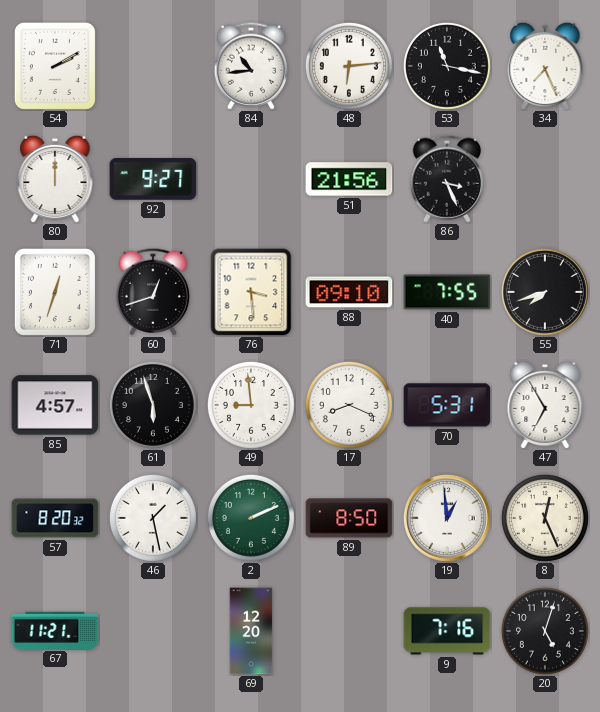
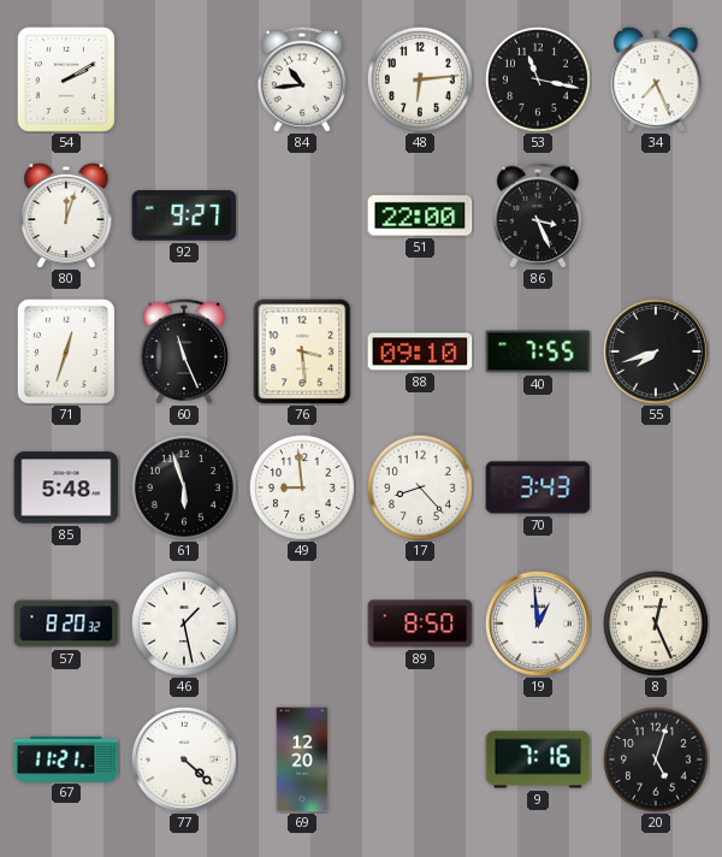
80: 12:00 -> 12:03 (66, 215)
51: 21:56 -> 22:00 (420, 215)
60: 12:42 -> 11:26 (184, 351)
85: 4:57 -> 5:48 (66, 487)
17: 8:19 -> 8:23 (420, 487)
70: 5:31 -> 3:43 (538, 487)
47: 6:55 -> none (545, 405)
2: 2:11 -> none (251, 518)
77: none -> 4:22 (184, 760)
